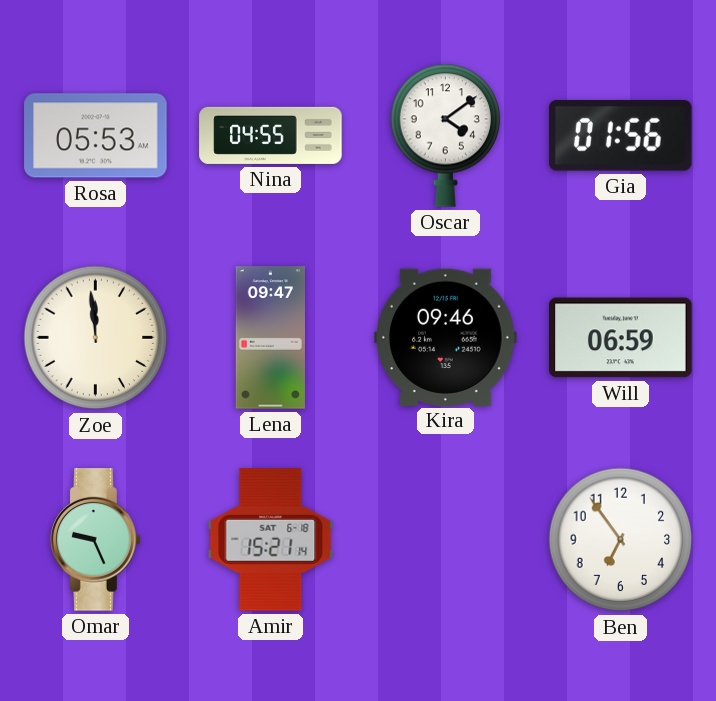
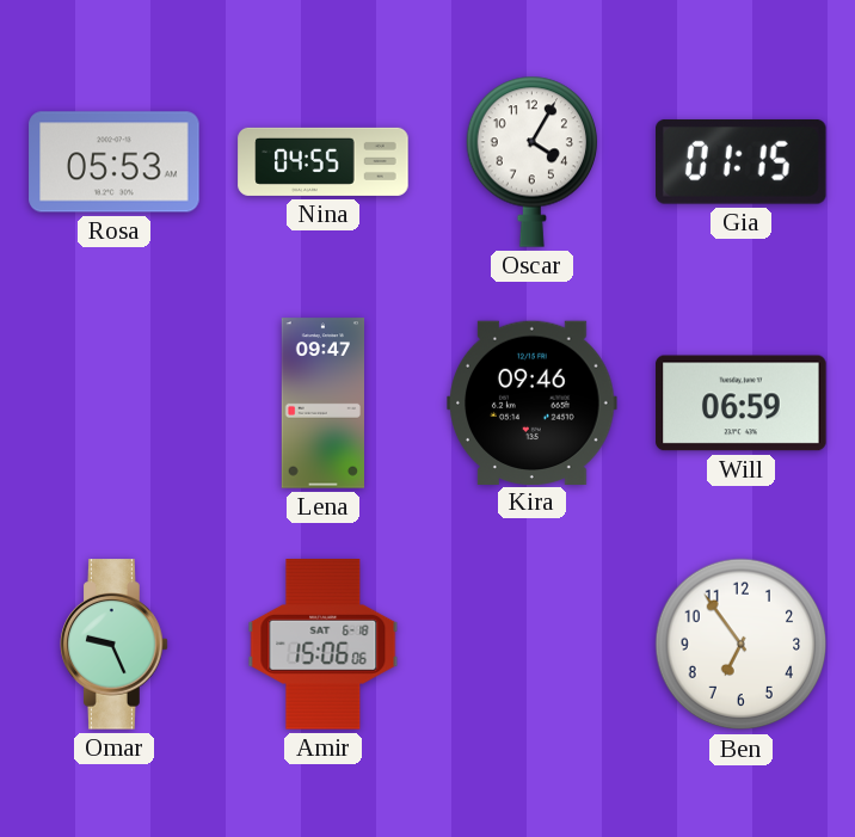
Oscar: 4:09 -> 4:05 (533, 161)
Gia: 01:56 -> 01:15 (742, 161)
Zoe: 11:59 -> none (96, 338)
Amir: 15:21 -> 15:06 (324, 645)
